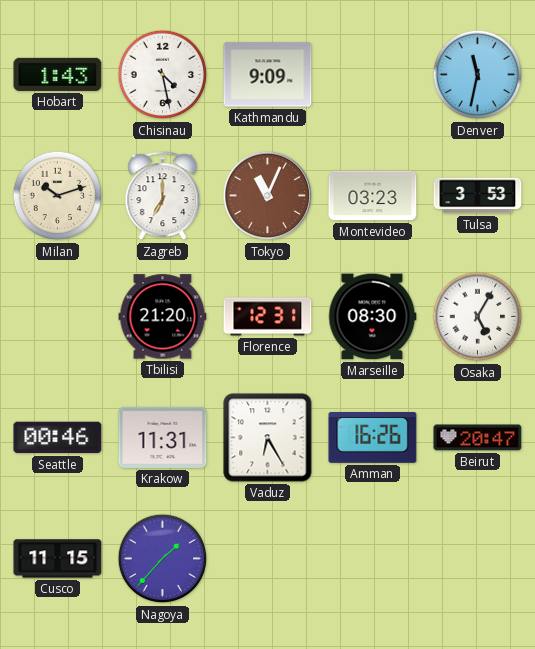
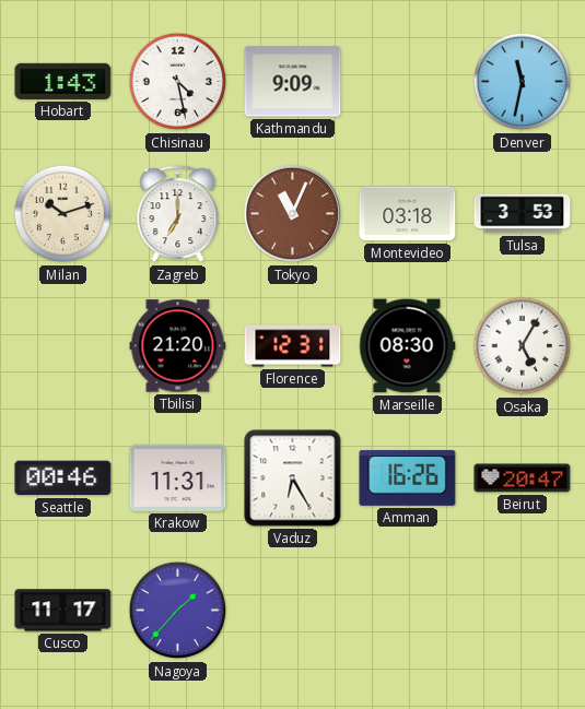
Montevideo: 03:23 -> 03:18 (408, 214)
Cusco: 11:15 -> 11:17 (63, 611)
